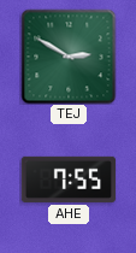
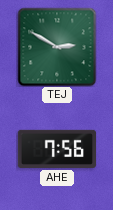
AHE: 7:55 -> 7:56 (56, 149)
